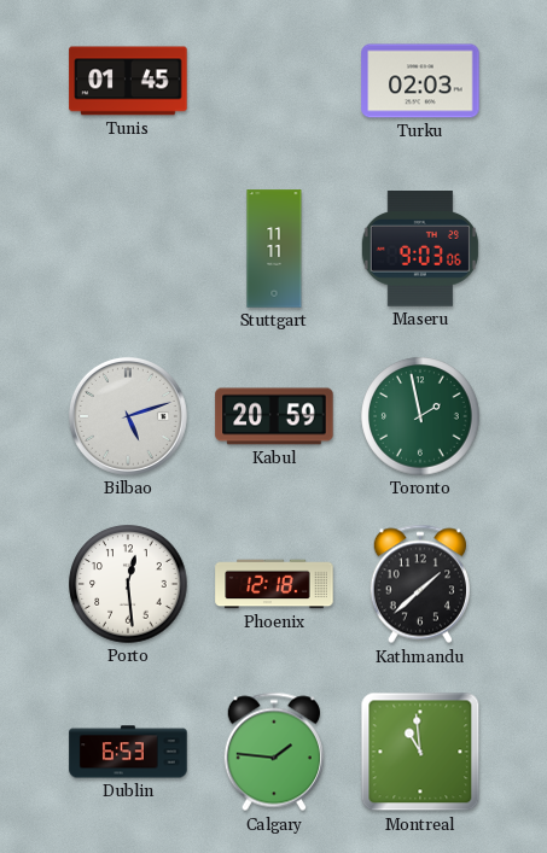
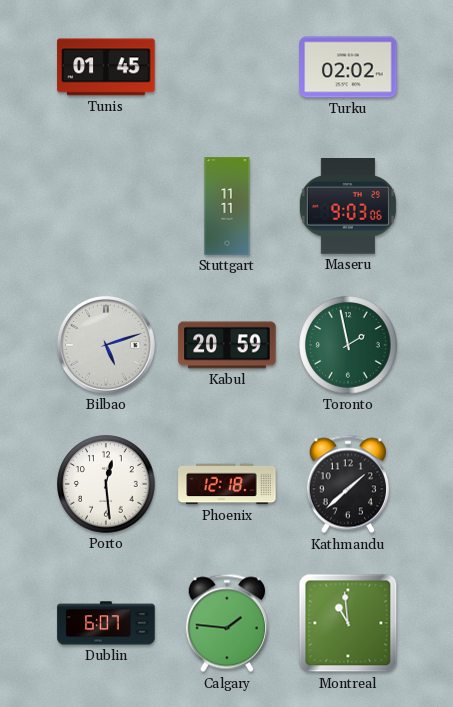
Turku: 02:03 -> 02:02 (348, 67)
Dublin: 6:53 -> 6:07 (106, 623)
